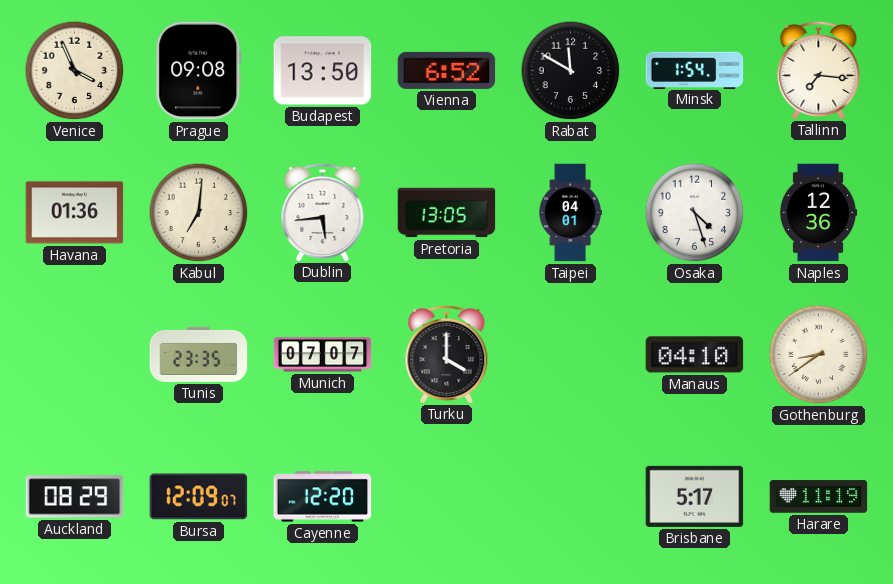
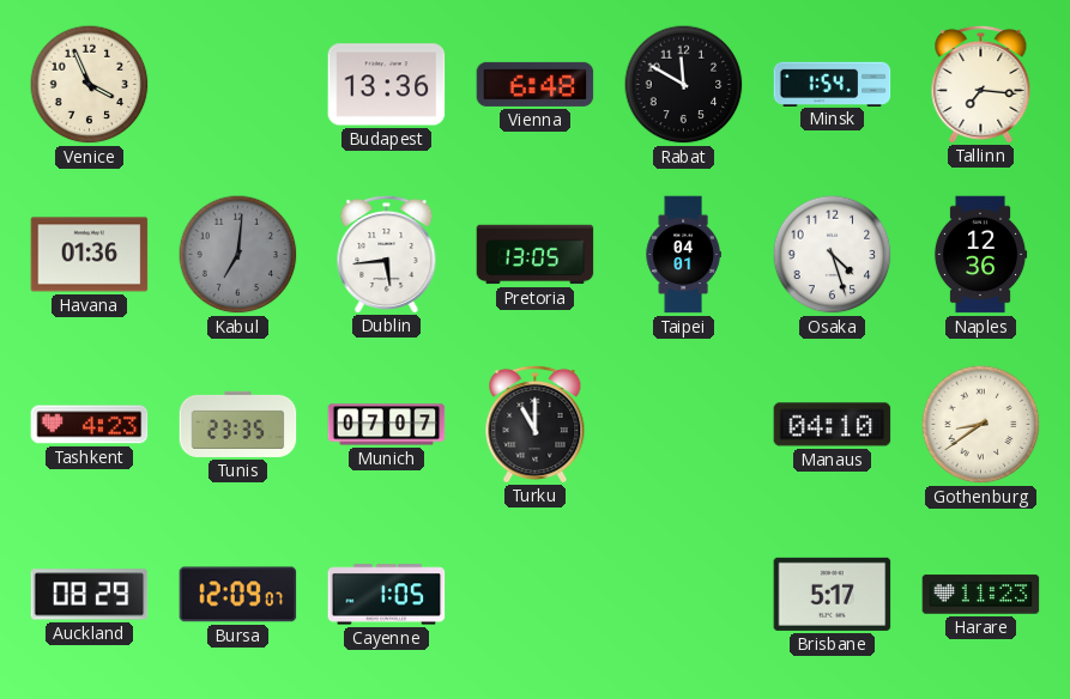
Prague: 09:08 -> none (199, 71)
Budapest: 13:50 -> 13:36 (387, 85)
Vienna: 6:52 -> 6:48 (536, 84)
Kabul dial: cream -> grey (238, 255)
Tashkent: none -> 4:23 (90, 425)
Turku: 4:00 -> 11:00 (536, 424)
Cayenne: 12:20 -> 1:05 (387, 595)
Harare: 11:19 -> 11:23 (981, 595)
